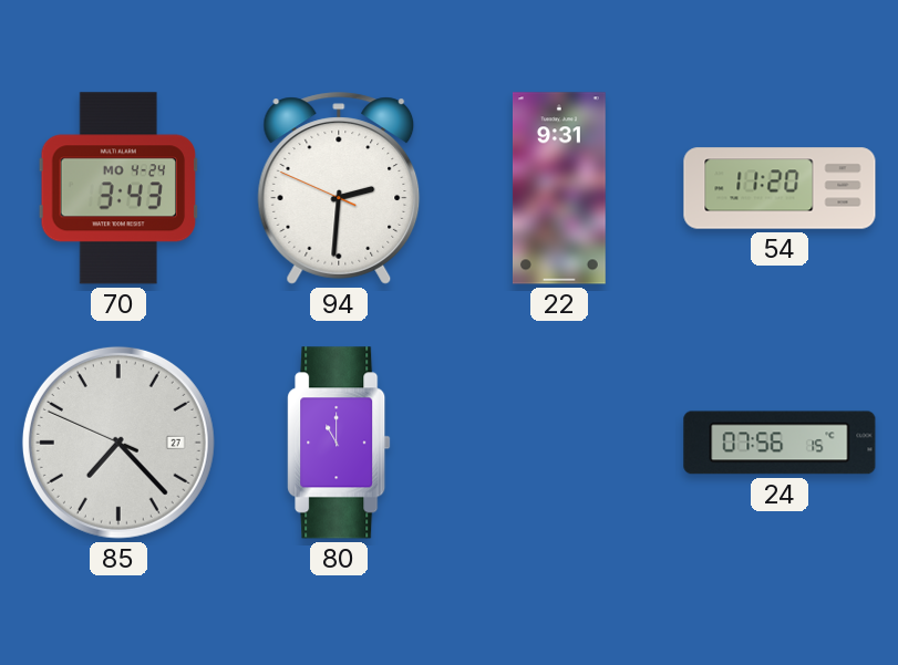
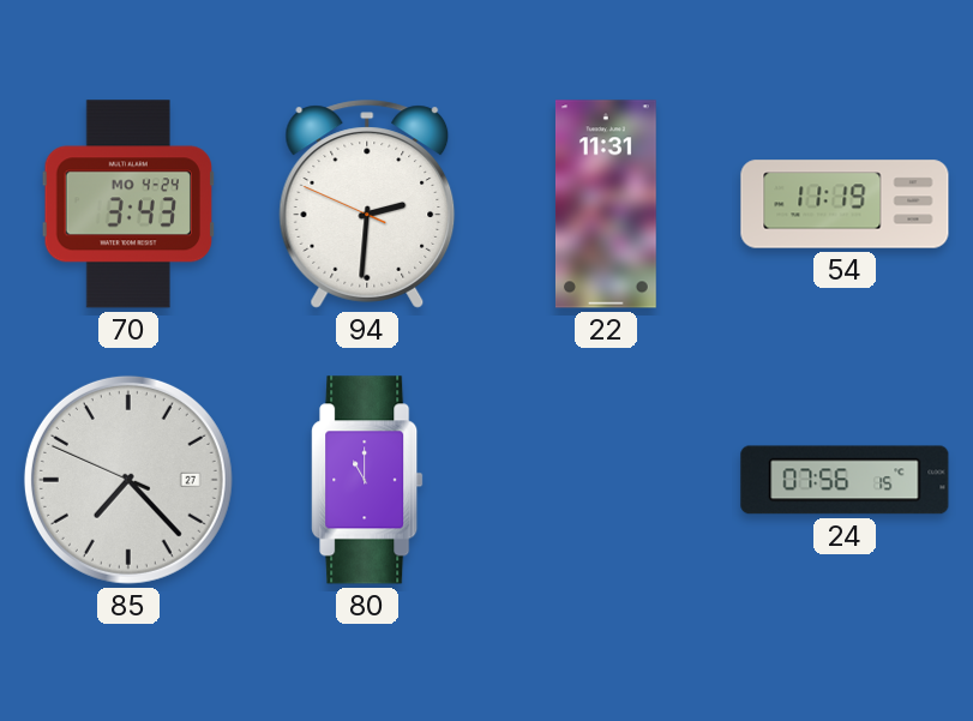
22: 9:31 -> 11:31 (606, 204)
54: 11:20 -> 11:19 (845, 204)
